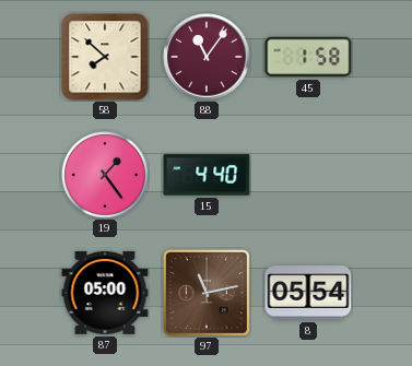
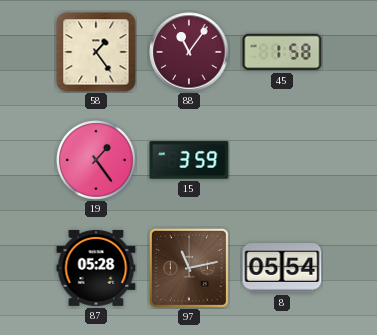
58: 7:52 -> 1:24 (96, 52)
15: 4:40 -> 3:59 (189, 160)
87: 05:00 -> 05:28 (96, 268)
